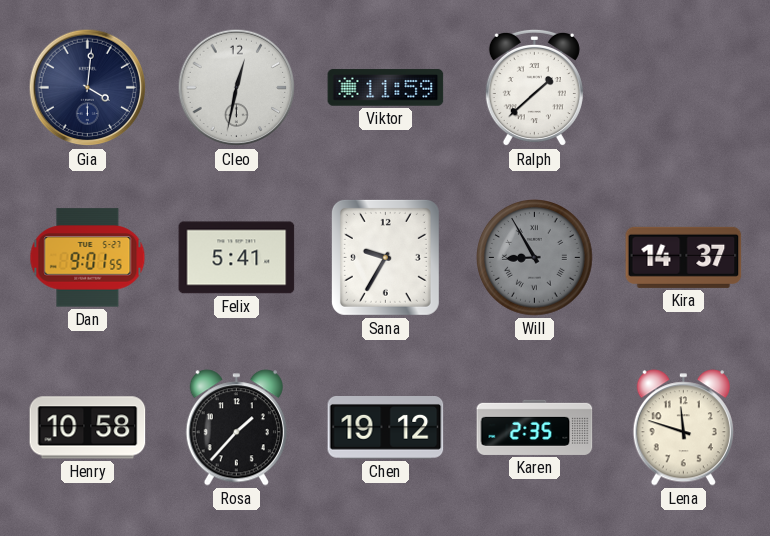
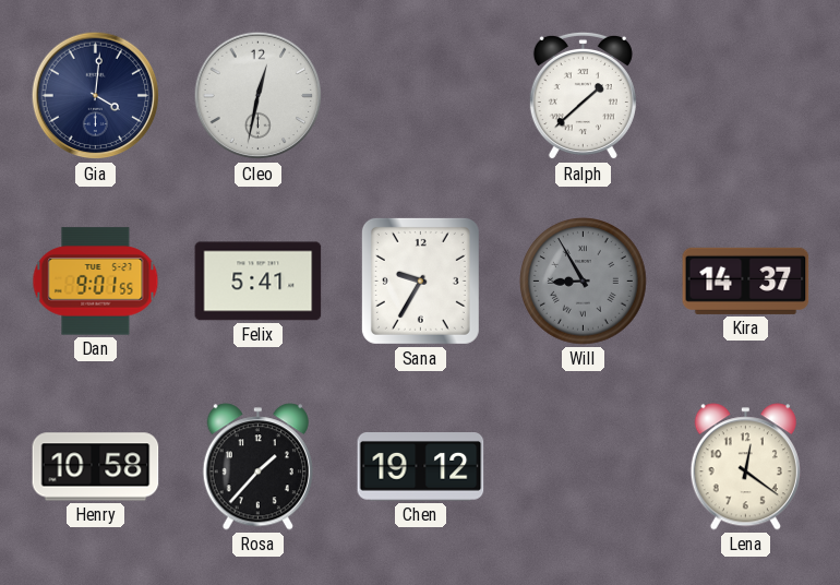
Viktor: 11:59 -> none (386, 88)
Karen: 2:35 -> none (535, 427)
Lena: 11:48 -> 12:21 (745, 467)
